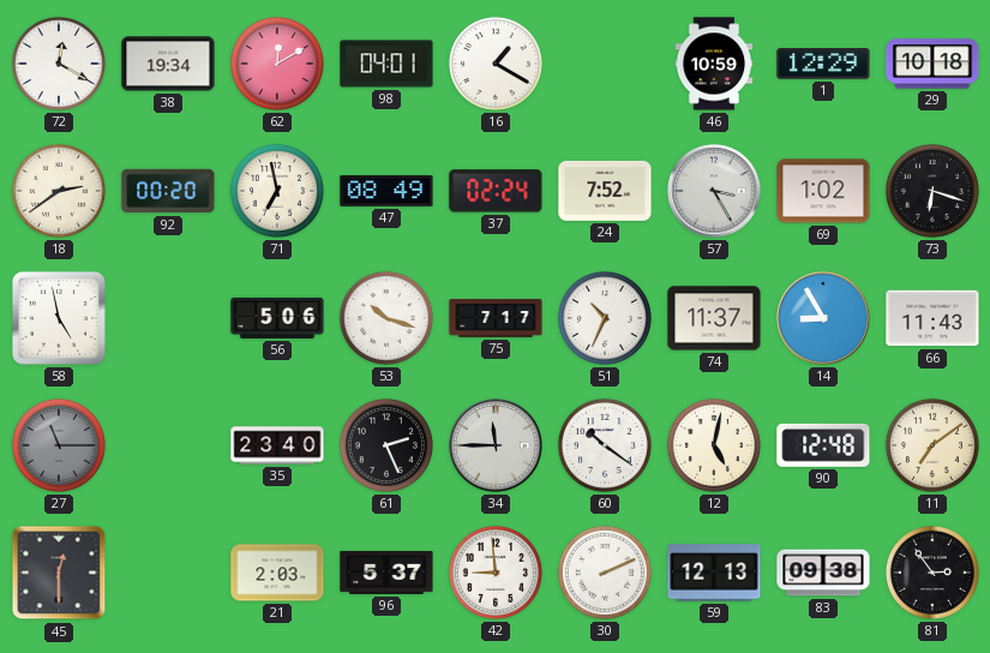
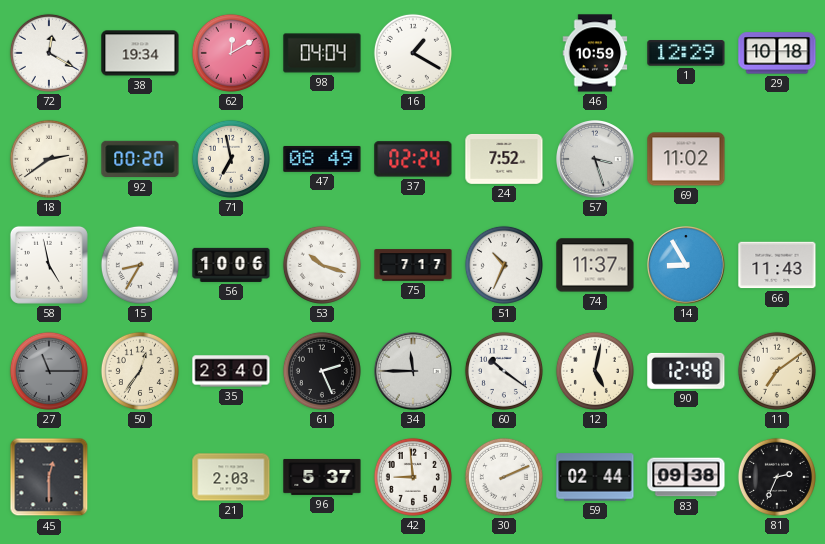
98: 04:01 -> 04:04 (322, 53)
57: 3:25 -> 3:27 (595, 159)
69: 1:02 -> 11:02 (686, 159)
73: 6:18 -> none (932, 191)
15: none -> 8:35 (140, 265)
56: 5:06 -> 10:06 (231, 265)
50: none -> 12:36 (140, 371)
59: 12:13 -> 02:44 (595, 477)
81: 2:54 -> 2:34 (777, 477)
